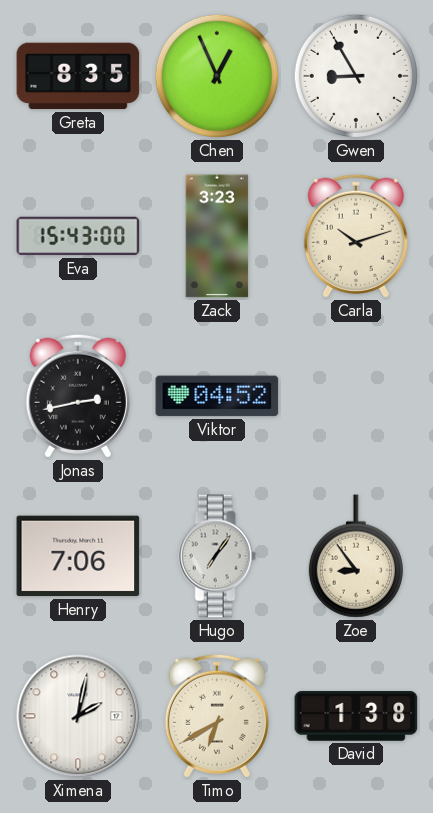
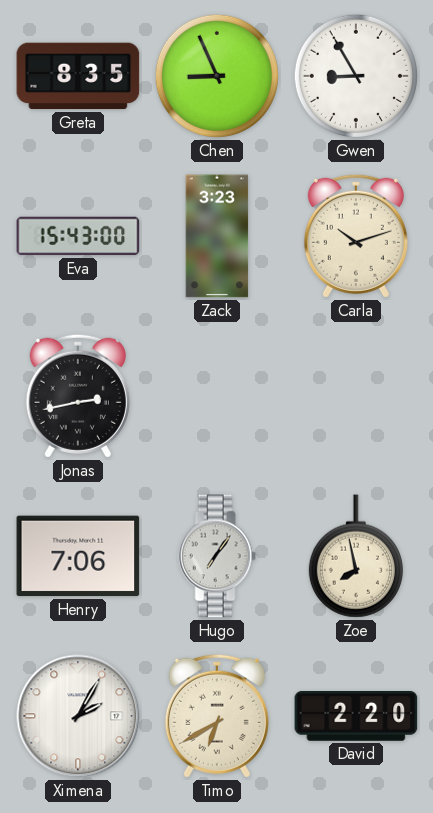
Chen: 12:56 -> 8:56 (217, 76)
Viktor: 04:52 -> none (217, 396)
Zoe: 8:54 -> 7:58 (356, 556)
Ximena: 2:02 -> 2:05 (78, 716)
David: 1:38 -> 2:20 (356, 717)
